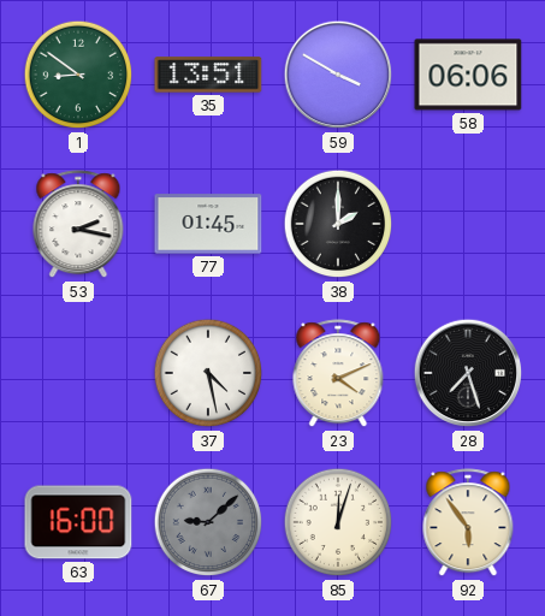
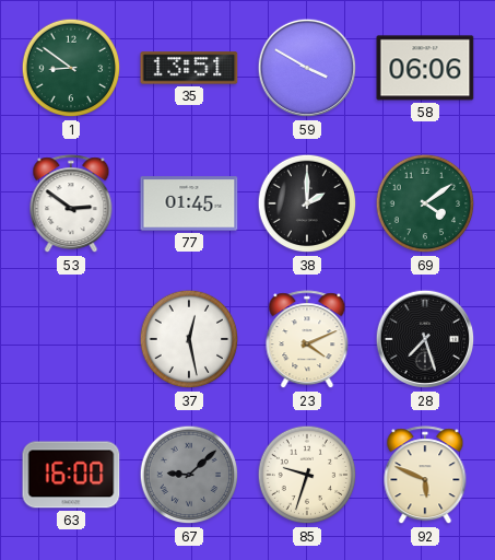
53: 2:17 -> 2:51 (71, 205)
69: none -> 4:09 (425, 203)
37: 4:28 -> 12:28 (189, 339)
85: 12:03 -> 9:33 (307, 475)
92: 5:54 -> 5:49 (425, 476)
